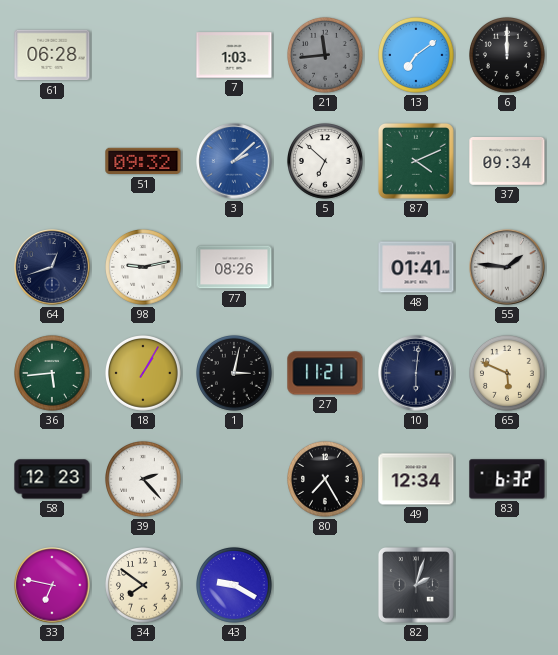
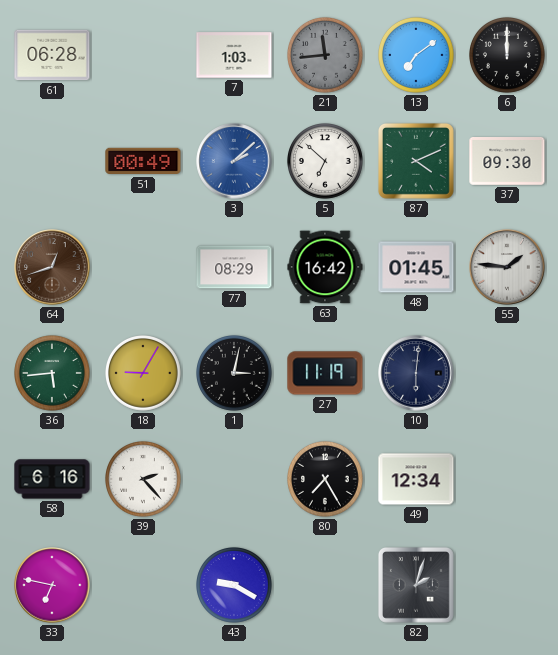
51: 09:32 -> 00:49 (143, 161)
37: 09:34 -> 09:30 (507, 162)
64 dial: navy -> brown (52, 267)
98: 9:13 -> none (144, 268)
77: 08:26 -> 08:29 (234, 267)
63: none -> 16:42 (325, 267)
48: 01:41 -> 01:45 (416, 267)
18: 1:05 -> 9:05 (144, 374)
27: 11:21 -> 11:19 (325, 373)
65: 5:49 -> none (508, 374)
58: 12:23 -> 6:16 (52, 479)
83: 6:32 -> none (507, 479)
34: 7:51 -> none (144, 586)
